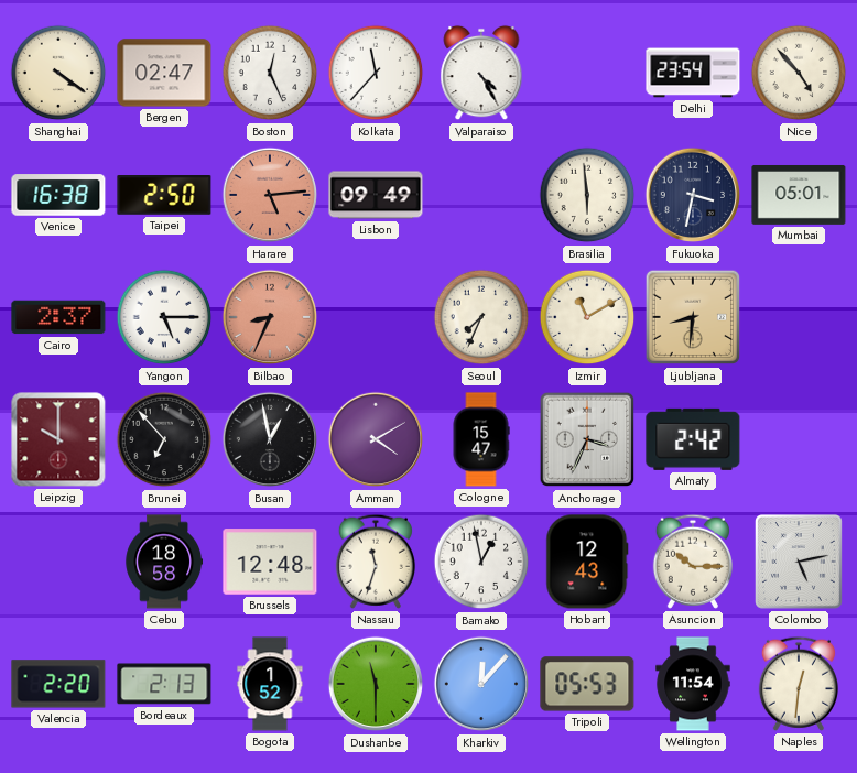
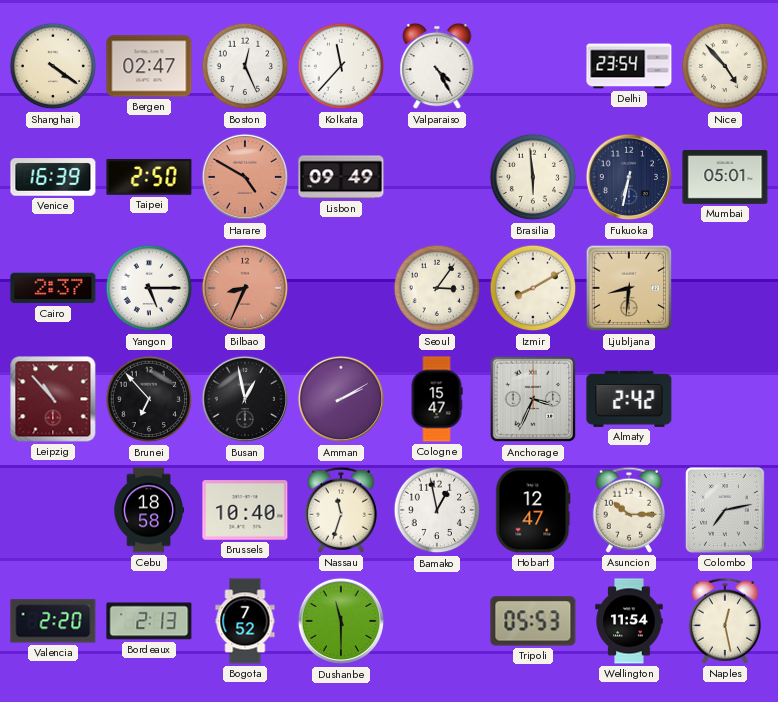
Venice: 16:38 -> 16:39 (53, 177)
Harare: 5:14 -> 4:50 (245, 177)
Fukuoka: 3:32 -> 6:32 (629, 177)
Seoul: 7:34 -> 3:06 (437, 288)
Izmir: 11:10 -> 8:10 (533, 288)
Leipzig: 10:00 -> 10:53 (53, 399)
Amman: 4:10 -> 2:10 (341, 399)
Brussels: 12:48 -> 10:40 (245, 510)
Hobart: 12:43 -> 12:47 (533, 510)
Colombo: 5:13 -> 7:13 (726, 511)
Bogota: 1:52 -> 7:52 (245, 621)
Kharkiv: 12:07 -> none (481, 684)
Naples: 12:31 -> 12:28 (724, 621)
